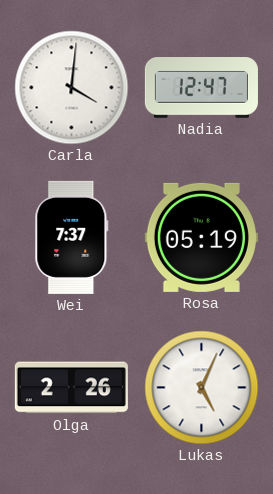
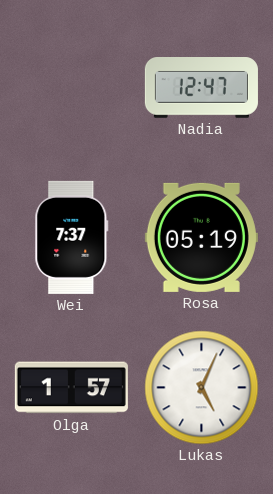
Carla: 4:01 -> none (72, 88)
Olga: 2:26 -> 1:57 (71, 388)
